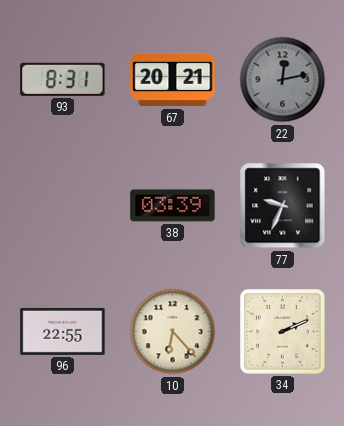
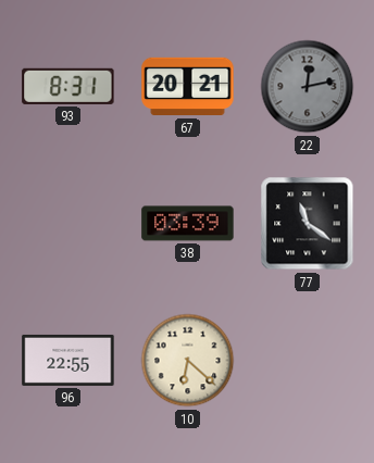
77: 9:34 -> 11:21 (308, 224)
10: 6:23 -> 6:22 (188, 361)
34: 2:11 -> none (283, 332)
